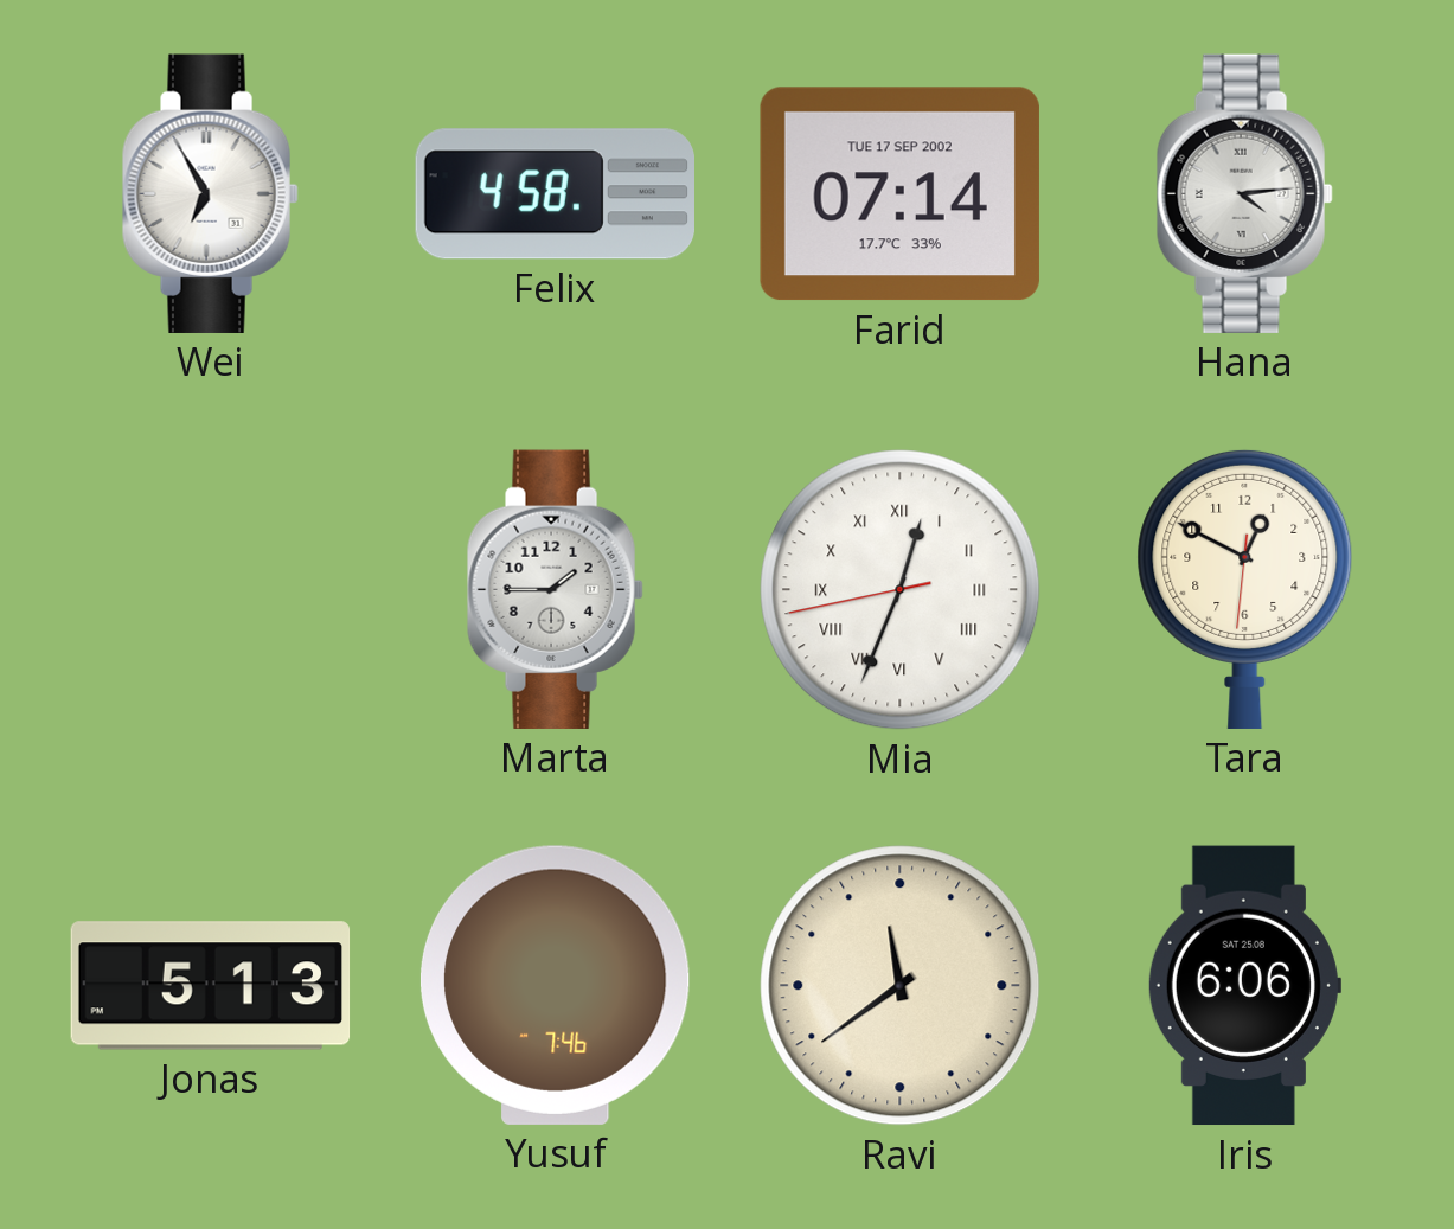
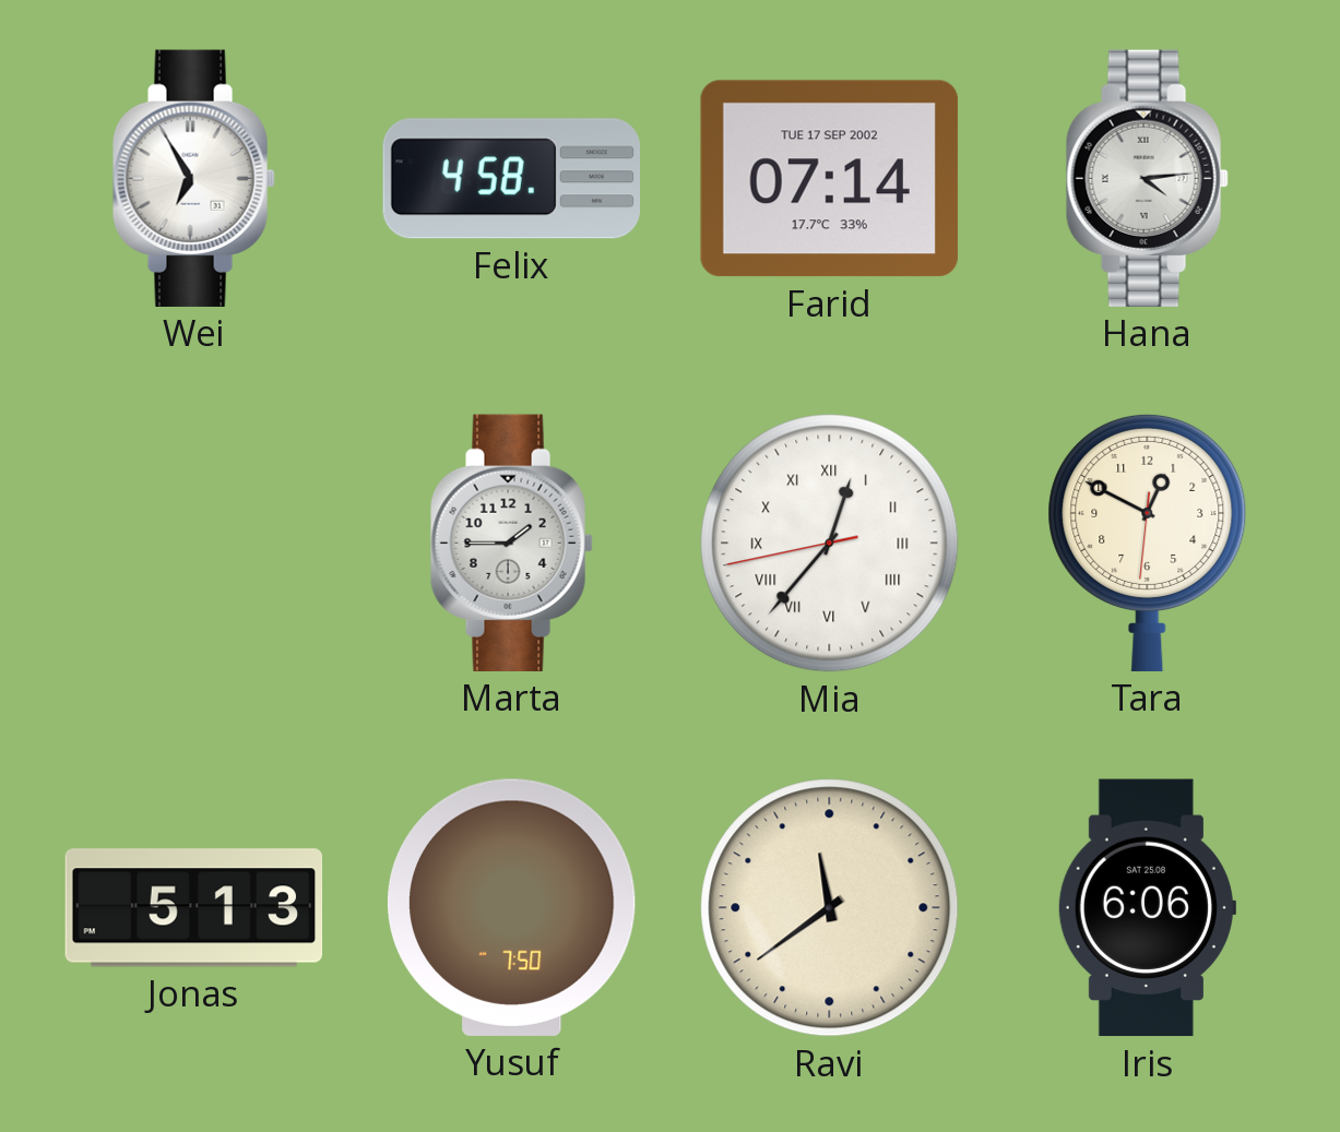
Mia: 12:33 -> 12:36 (830, 544)
Yusuf: 7:46 -> 7:50 (511, 907)
